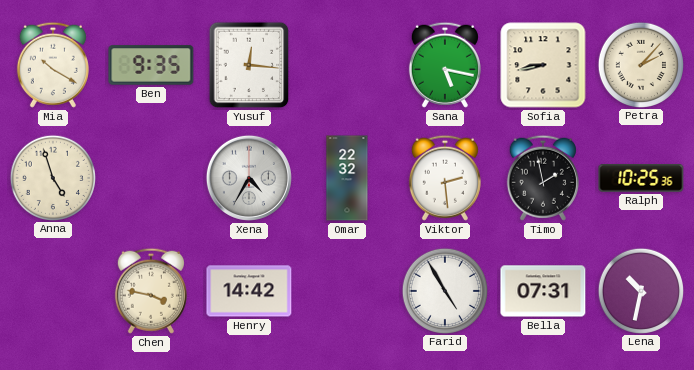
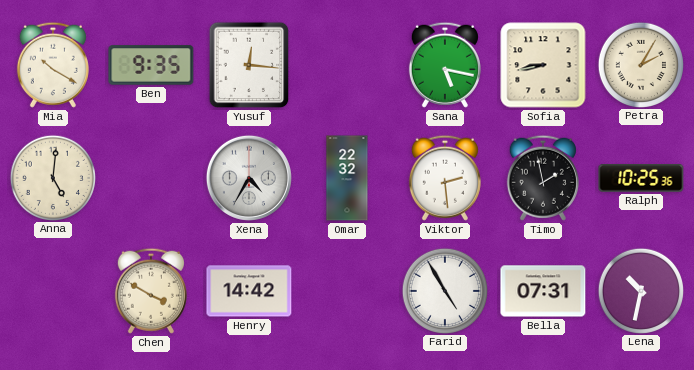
Petra: 2:07 -> 2:05 (640, 64)
Anna: 4:57 -> 5:01 (52, 177)
Chen: 3:47 -> 3:50 (151, 291)
